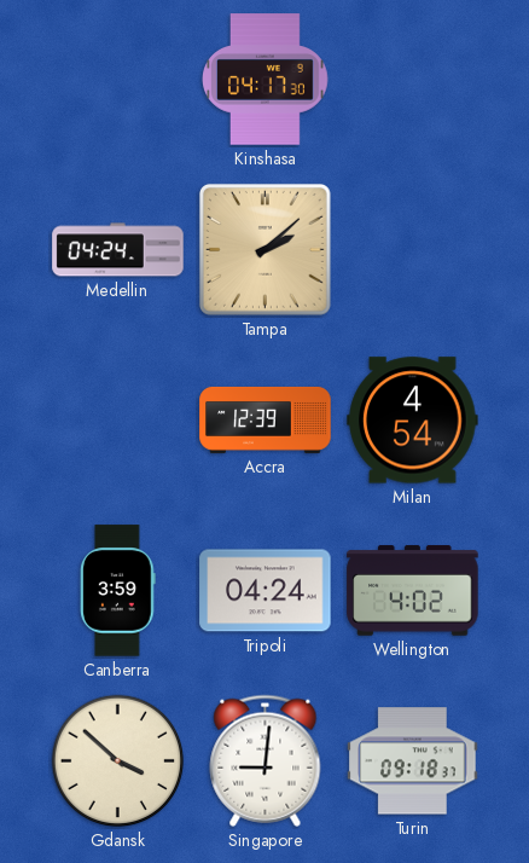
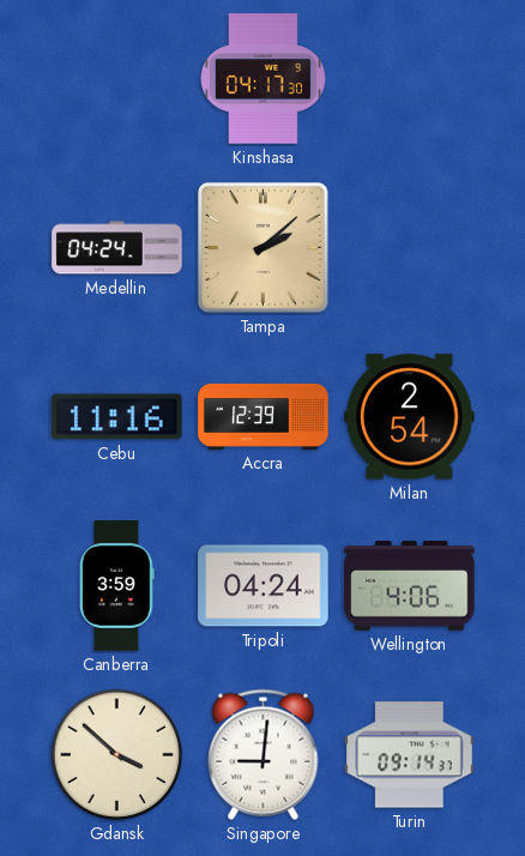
Cebu: none -> 11:16 (117, 417)
Milan: 4:54 -> 2:54 (410, 417)
Wellington: 4:02 -> 4:06 (410, 586)
Turin: 09:18 -> 09:14 (410, 755)
